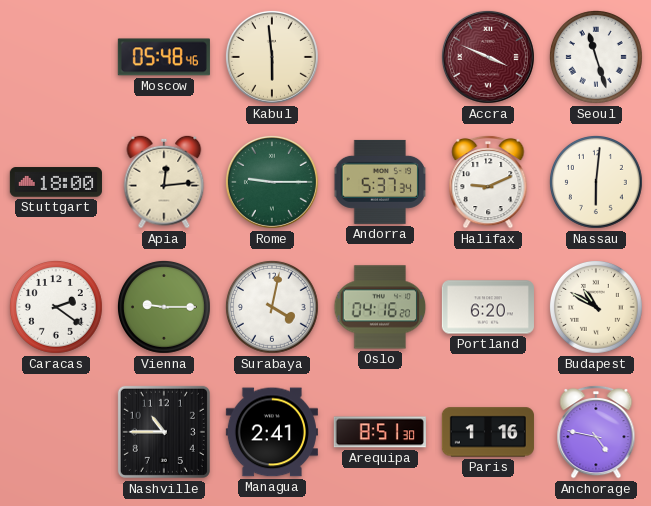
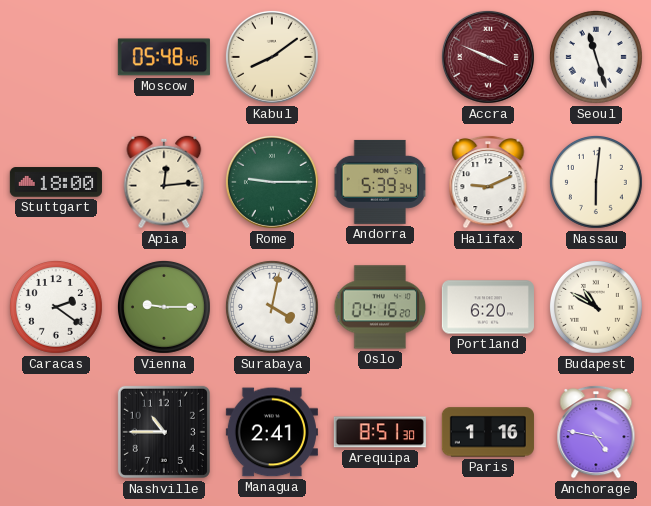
Kabul: 5:59 -> 8:09 (272, 57)
Andorra: 5:37 -> 5:39 (380, 182)
